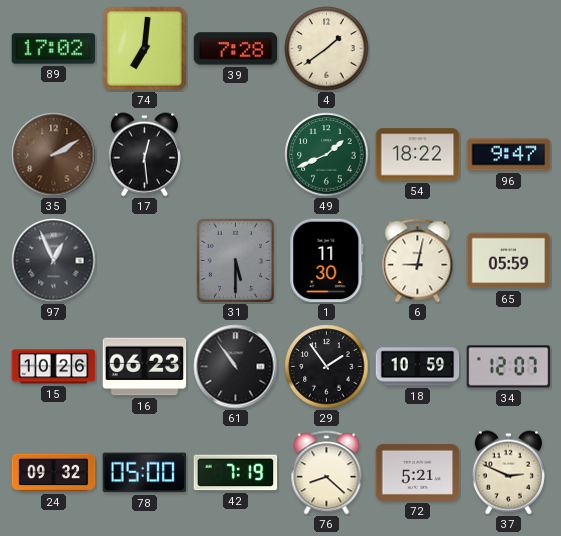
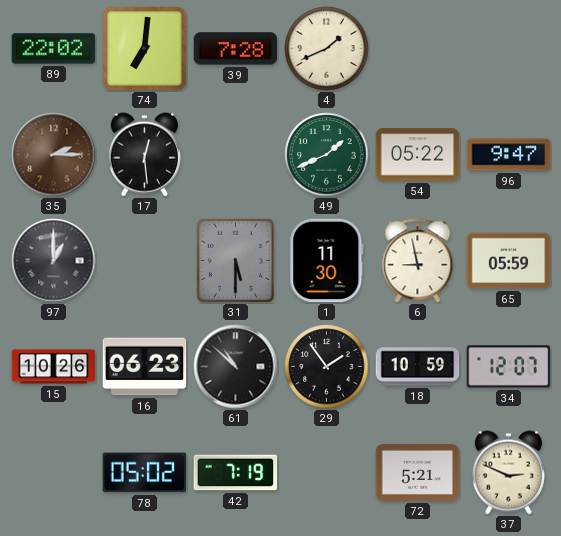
89: 17:02 -> 22:02 (54, 49)
4: 1:39 -> 1:41 (327, 49)
35: 2:10 -> 2:15 (54, 155)
54: 18:22 -> 05:22 (418, 155)
97: 12:56 -> 1:00 (54, 261)
6: 9:02 -> 8:58 (418, 261)
61: 10:54 -> 10:52 (236, 367)
24: 09:32 -> none (54, 473)
78: 05:00 -> 05:02 (145, 473)
76: 8:22 -> none (327, 473)
